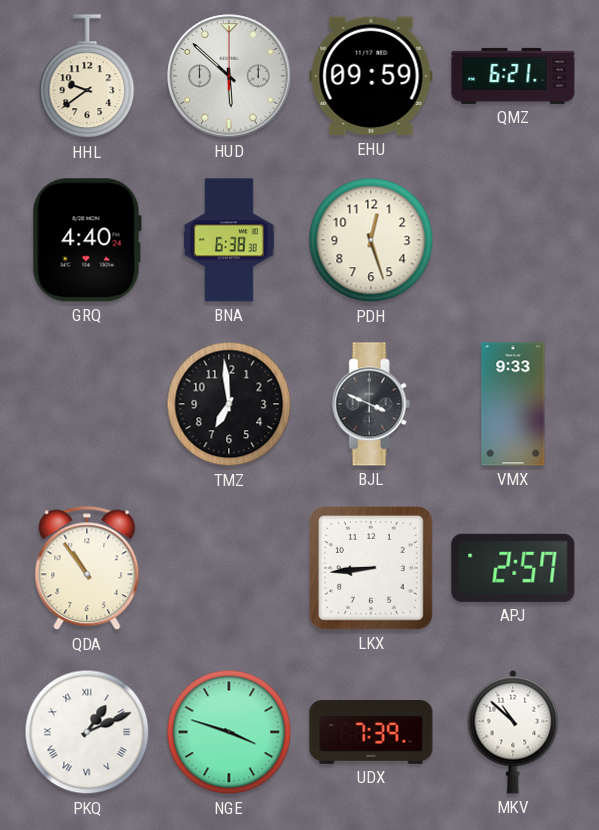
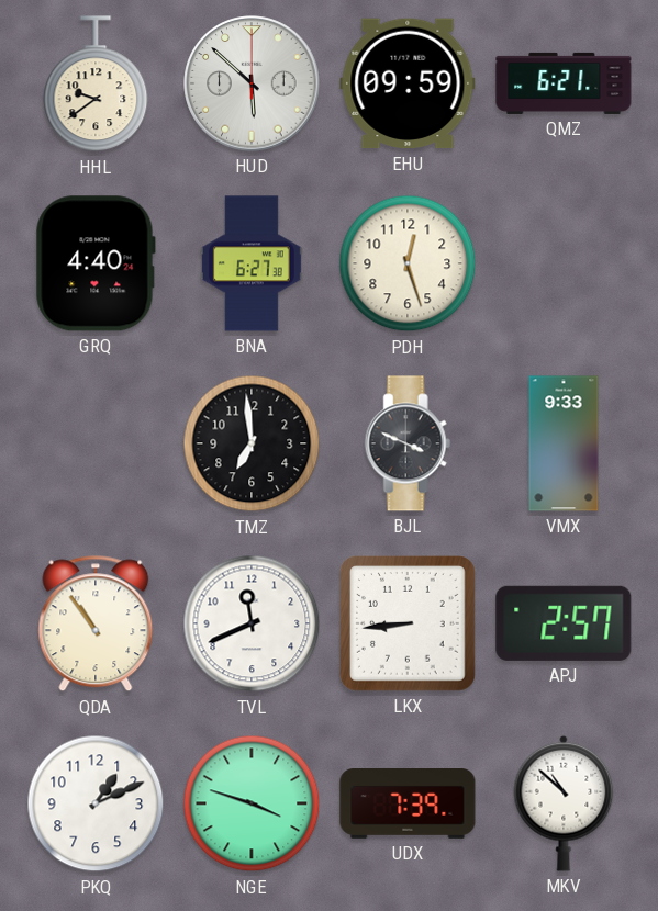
BNA: 6:38 -> 6:27 (252, 263)
TVL: none -> 11:41 (252, 623)
PKQ numerals: Roman -> Arabic (96, 803)
